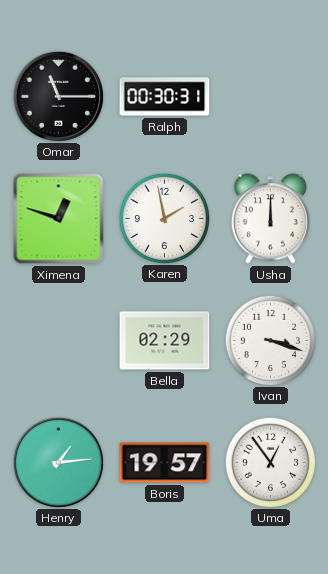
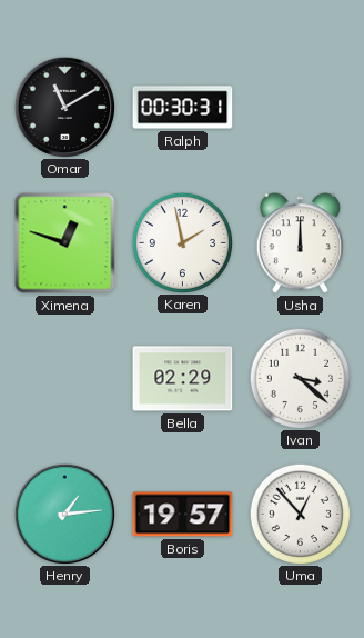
Omar: 11:15 -> 11:10 (65, 107)
Ivan: 3:18 -> 3:22 (300, 378)
Uma: 12:54 -> 12:53 (300, 514)
